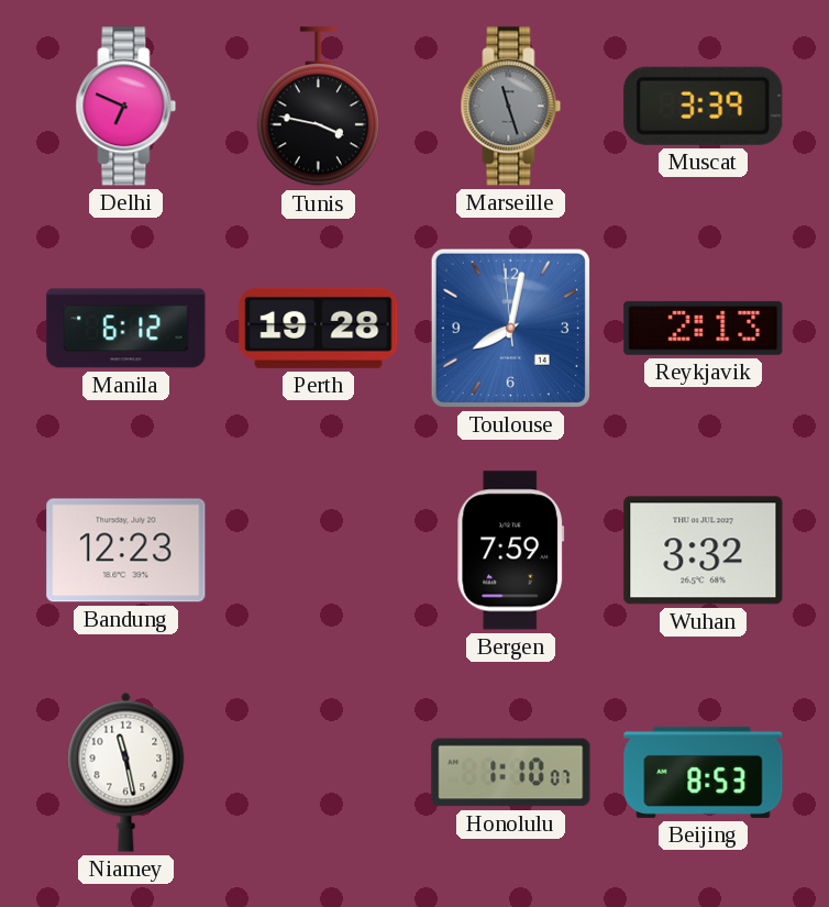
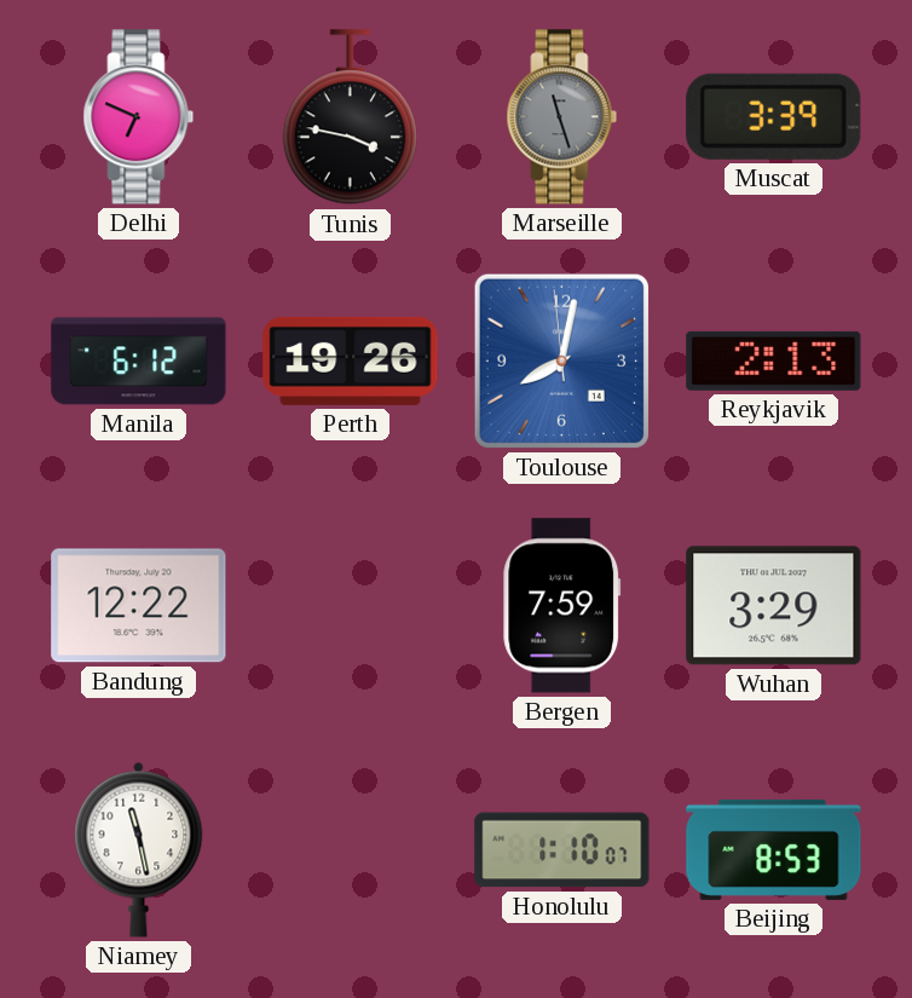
Perth: 19:28 -> 19:26 (351, 360)
Bandung: 12:23 -> 12:22 (139, 606)
Wuhan: 3:32 -> 3:29 (774, 606)
